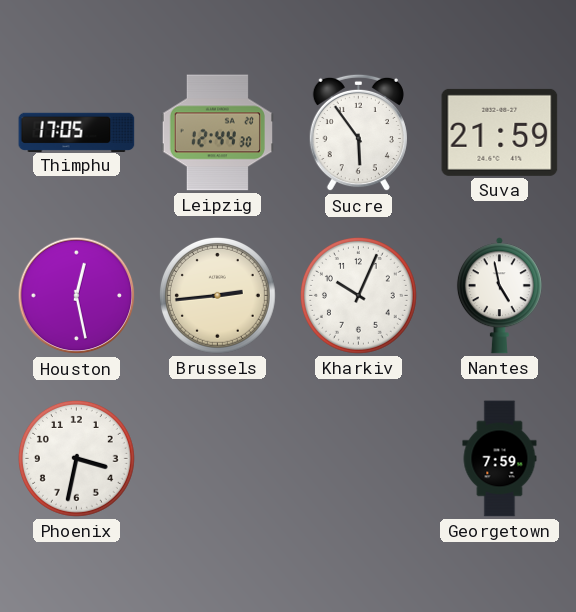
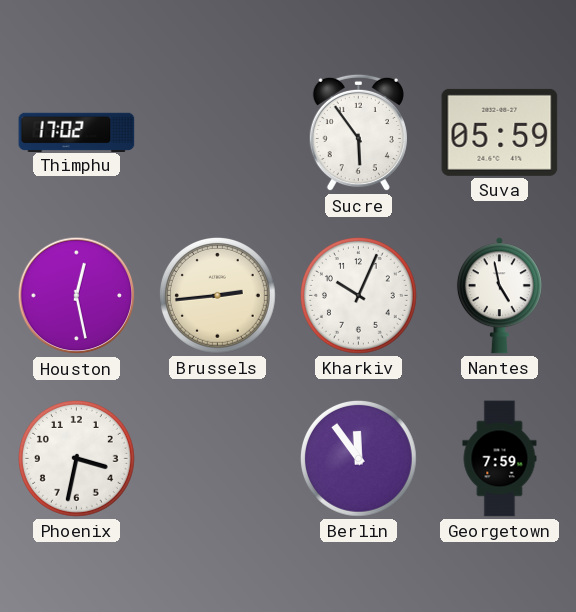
Thimphu: 17:05 -> 17:02 (77, 132)
Leipzig: 12:44 -> none (217, 133)
Suva: 21:59 -> 05:59 (500, 132)
Berlin: none -> 11:54 (358, 458)
